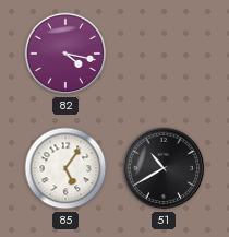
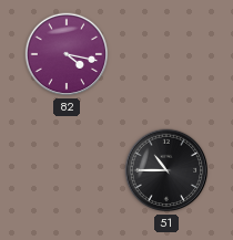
85: 5:06 -> none (65, 168)
51: 10:40 -> 10:45 (166, 170)
